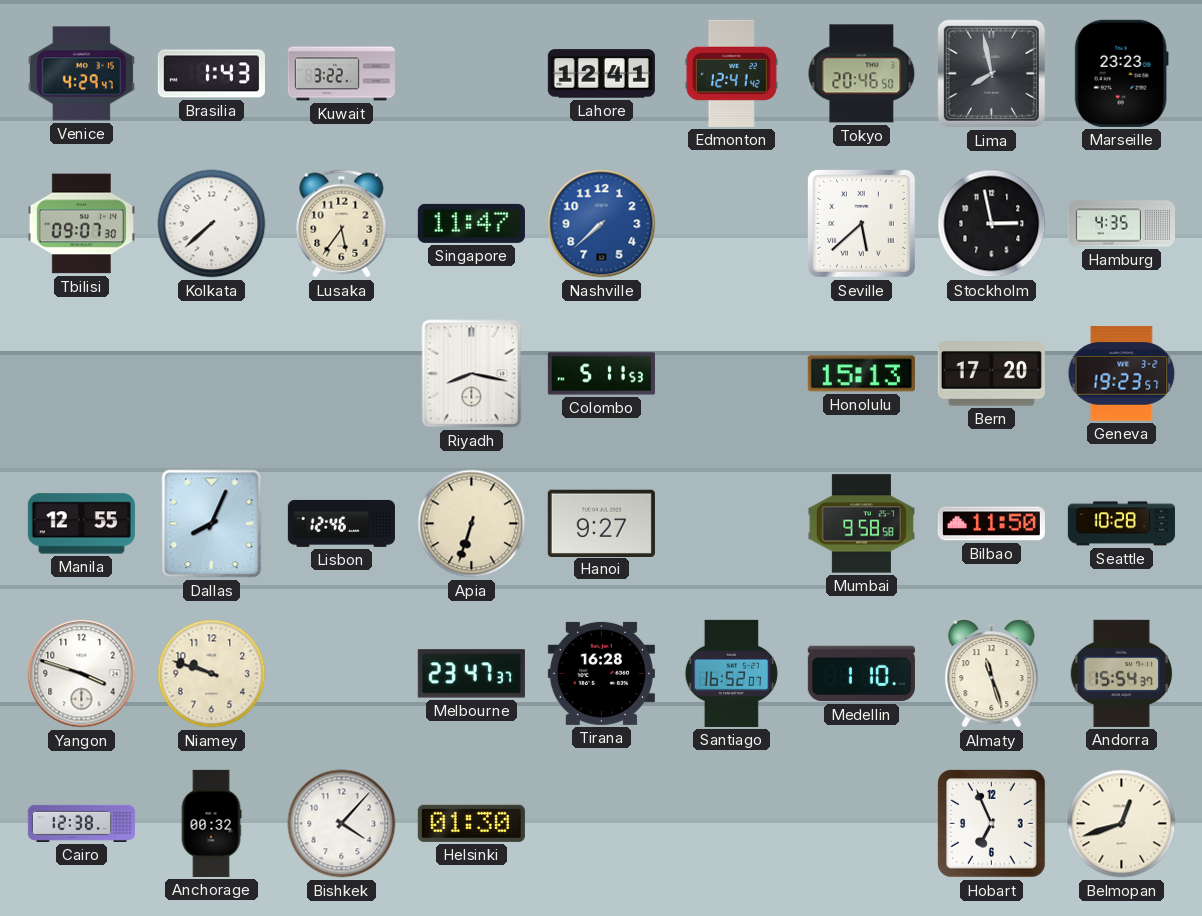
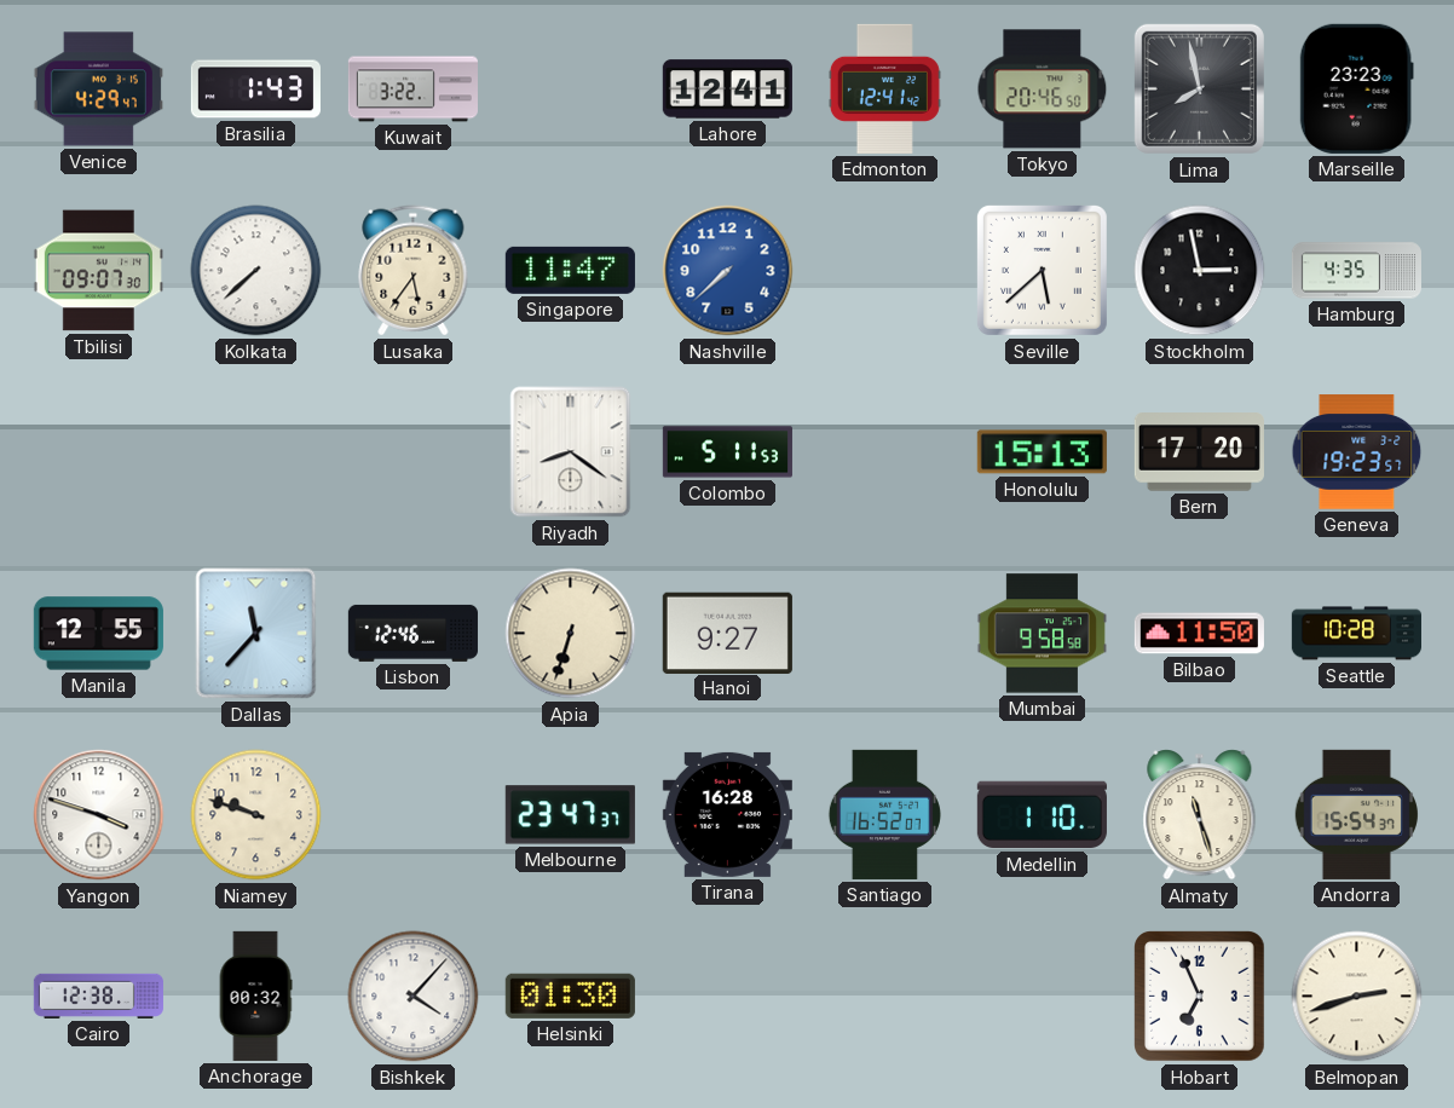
Riyadh: 8:17 -> 8:21 (571, 452)
Dallas: 8:04 -> 11:37 (256, 634)
Belmopan: 12:42 -> 2:42 (1357, 997)
